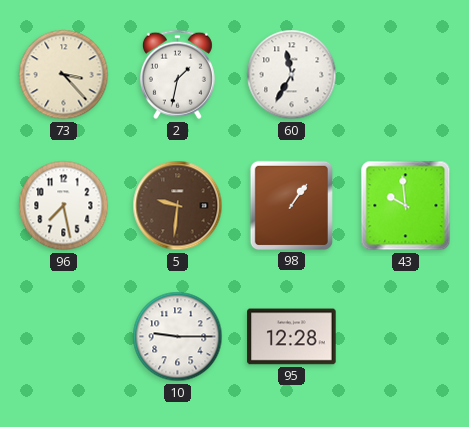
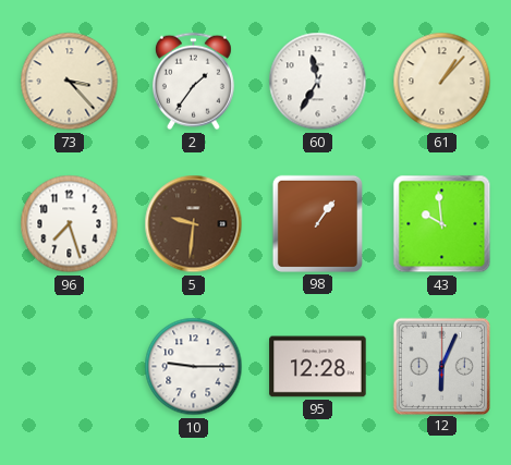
2: 1:32 -> 1:36 (193, 82)
61: none -> 1:07 (442, 82)
96: 7:28 -> 7:27 (70, 224)
12: none -> 6:04 (441, 366)
